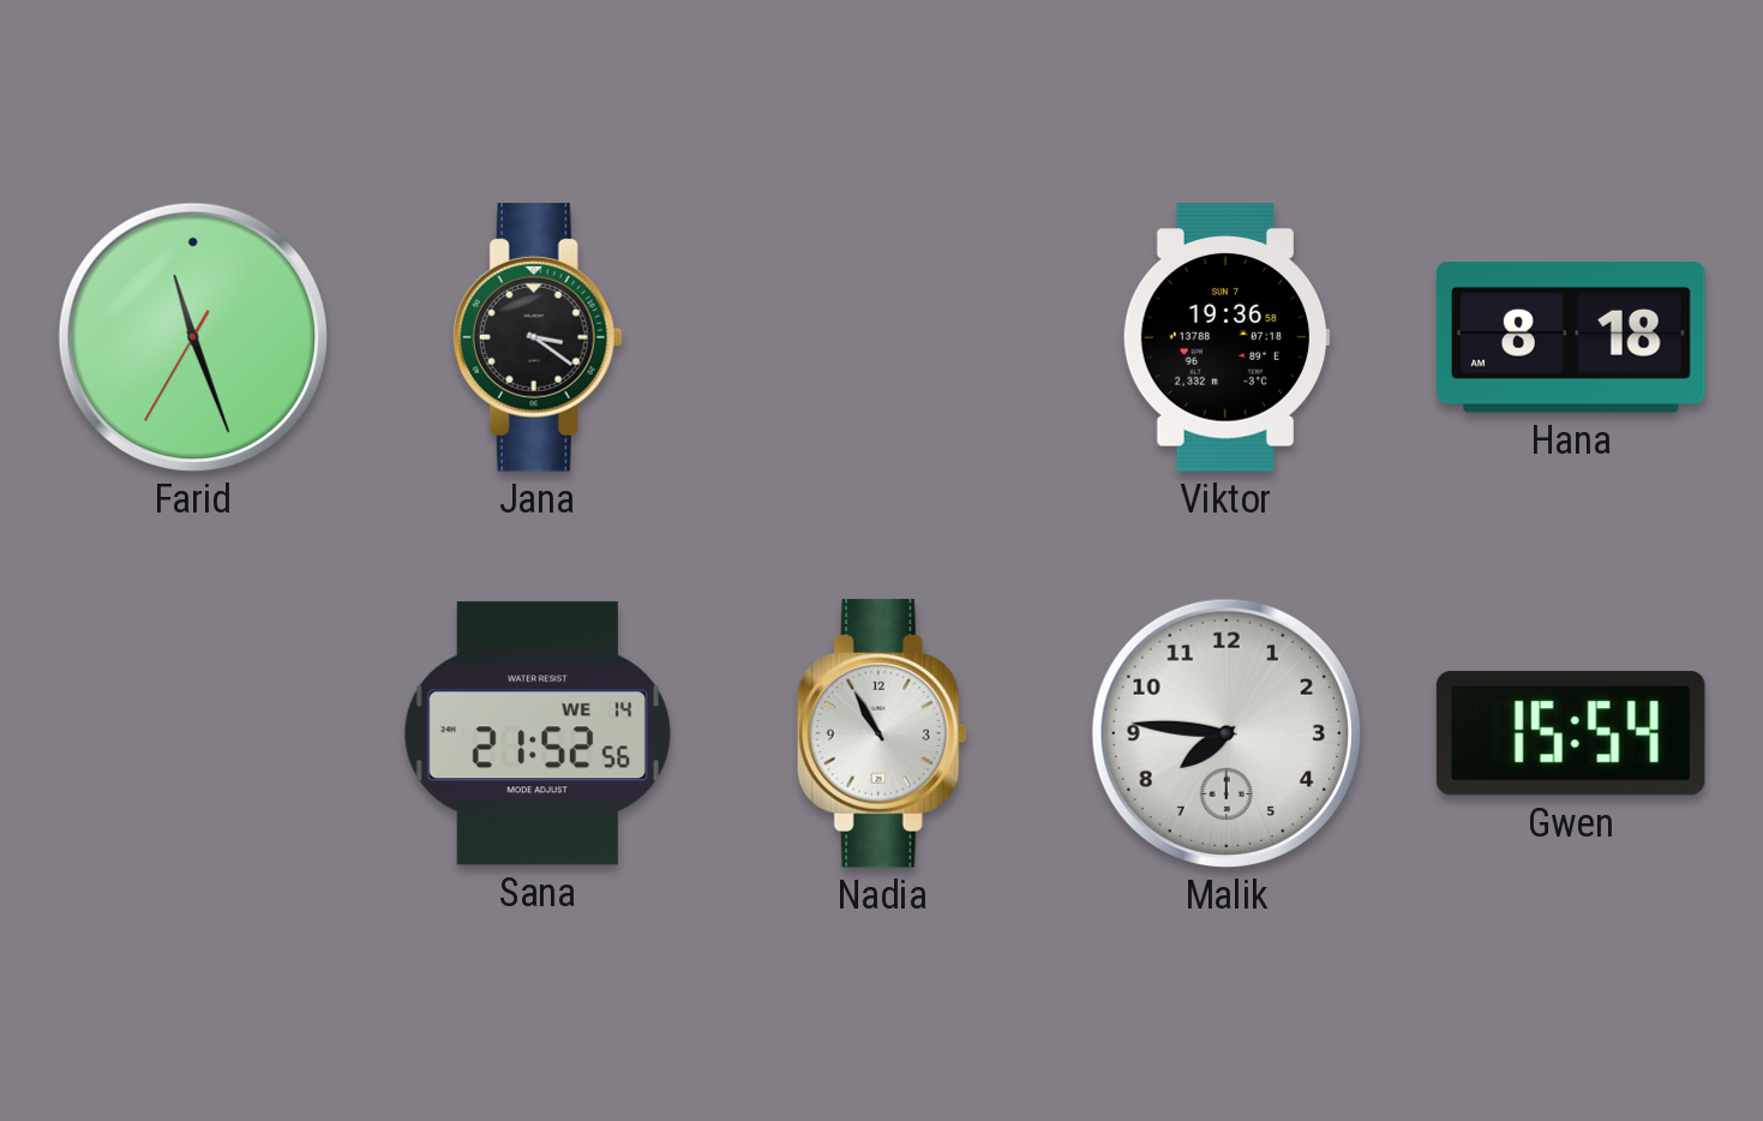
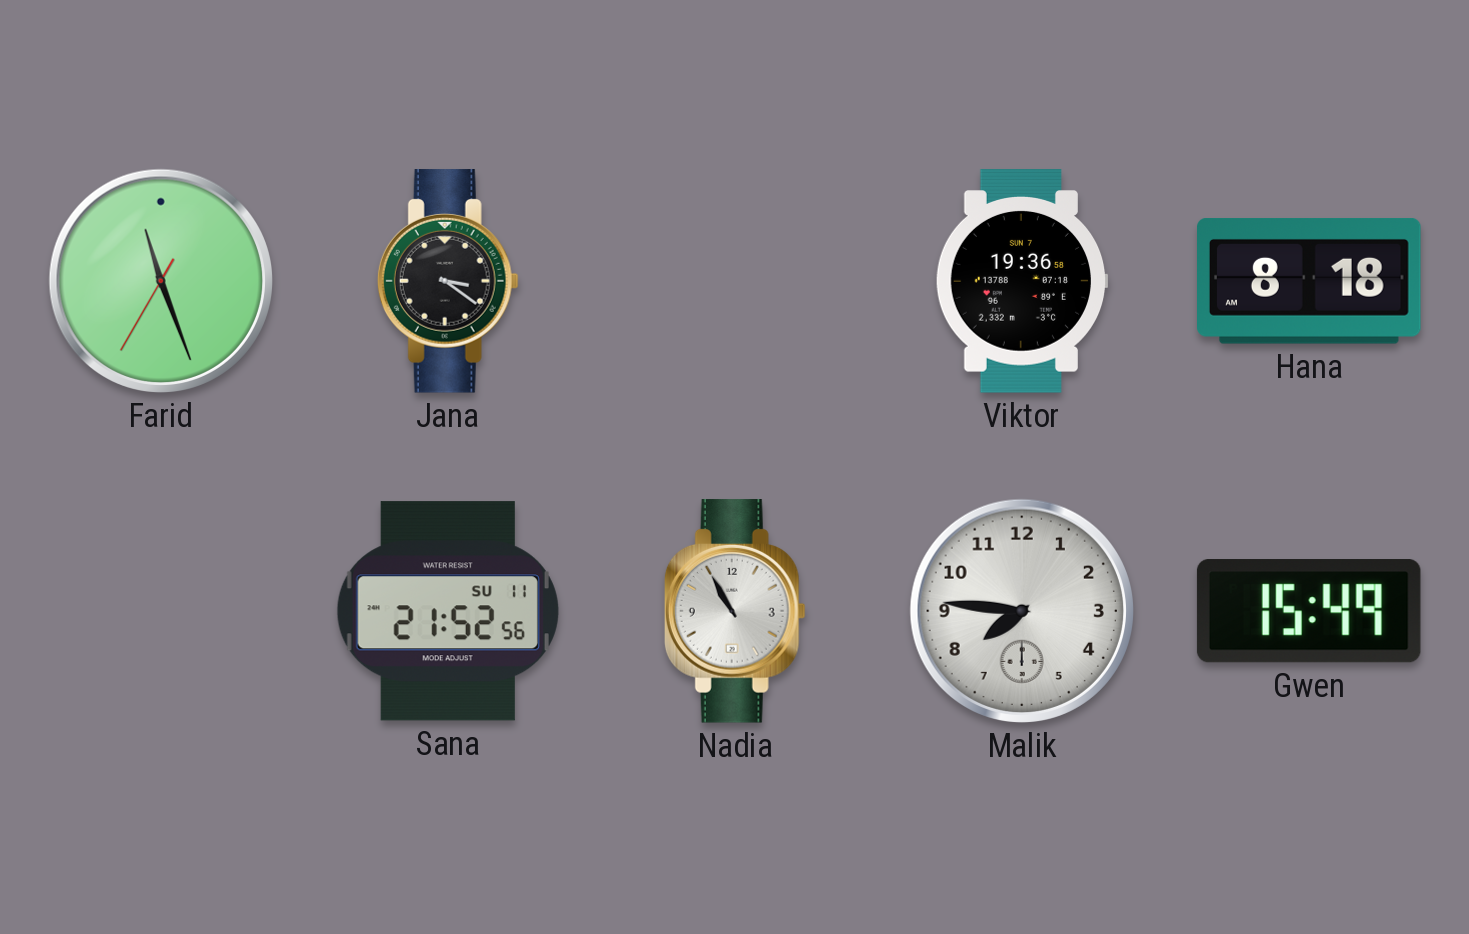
Sana date: WE 14 -> SU 11 (448, 611)
Gwen: 15:54 -> 15:49 (1309, 611)
